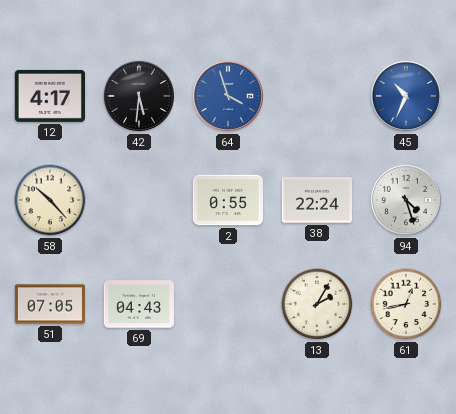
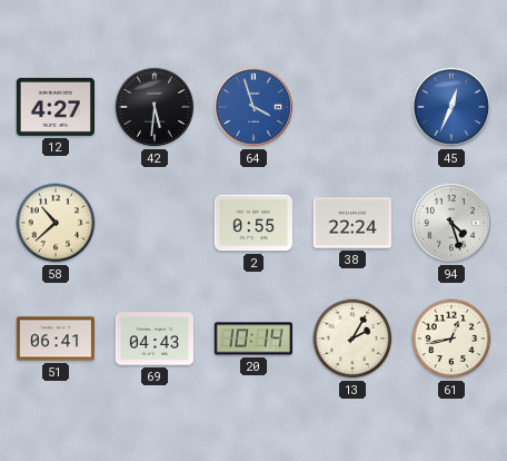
12: 4:17 -> 4:27 (56, 107)
45: 10:34 -> 12:34 (451, 107)
58: 10:23 -> 10:38 (56, 223)
51: 07:05 -> 06:41 (56, 339)
20: none -> 10:14 (254, 339)
